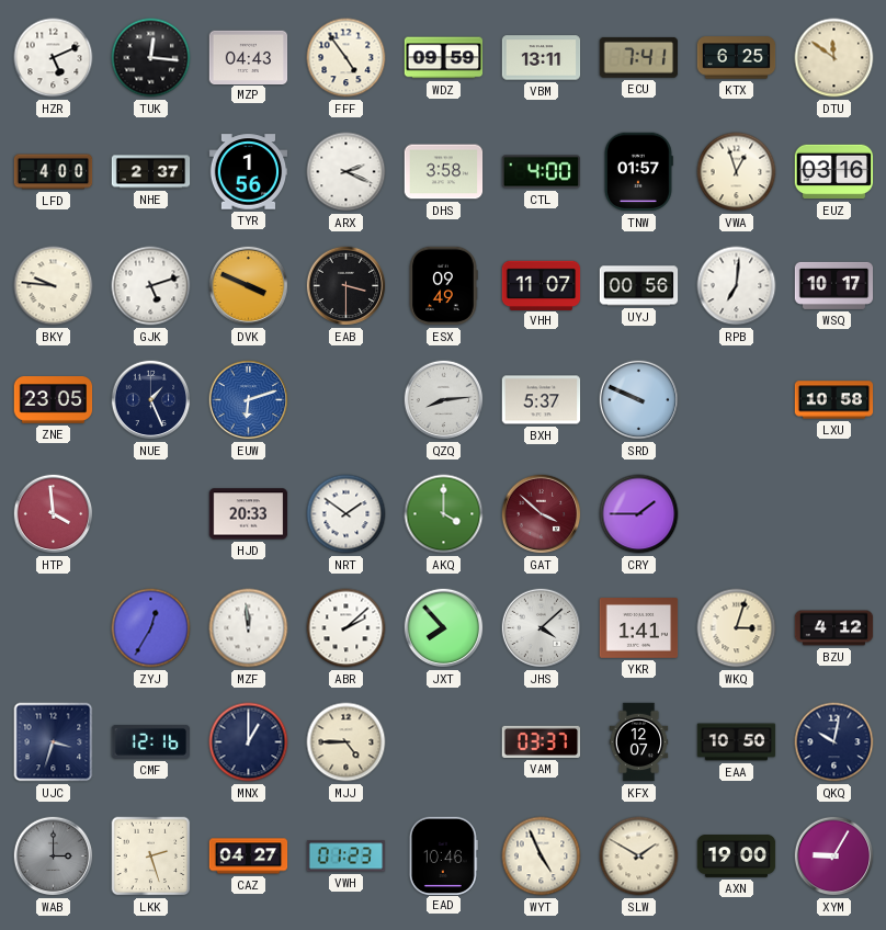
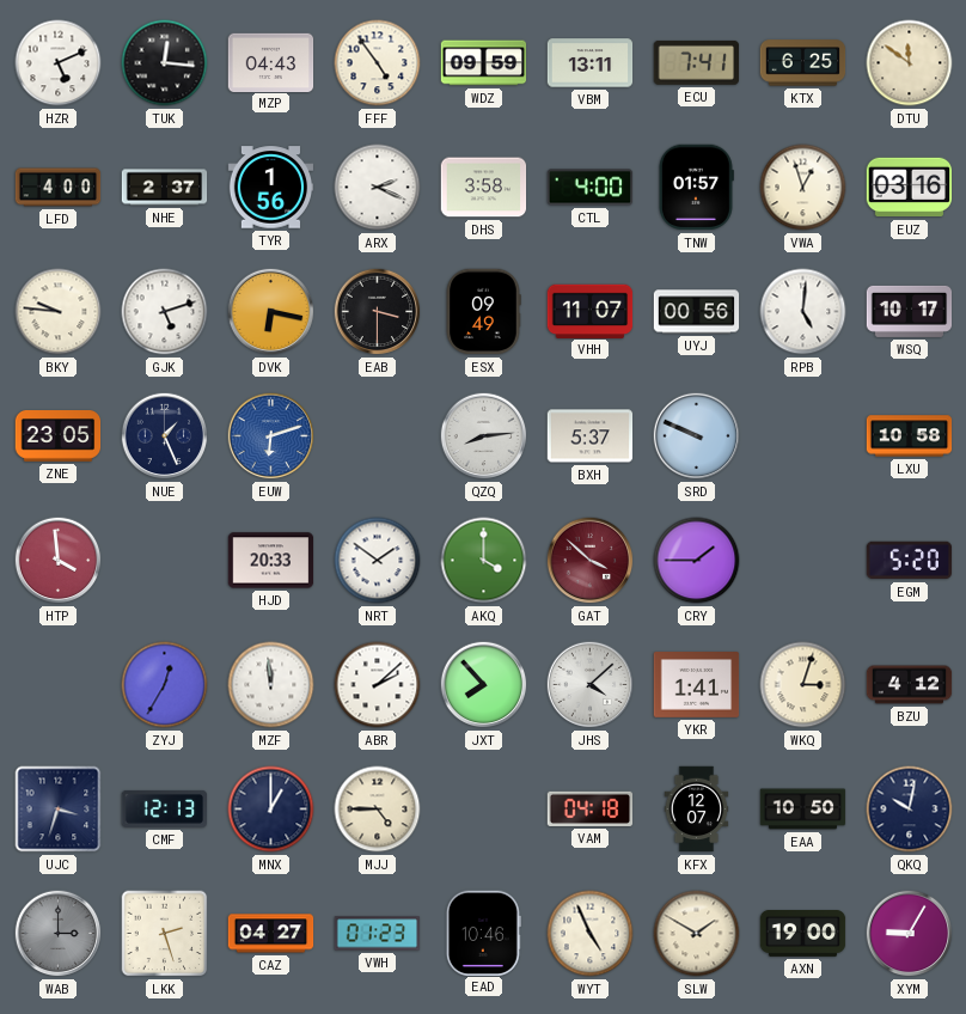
DVK: 3:49 -> 6:17 (271, 312)
RPB: 7:01 -> 5:01 (803, 312)
EGM: none -> 5:20 (910, 561)
CMF: 12:16 -> 12:13 (165, 808)
VAM: 03:37 -> 04:18 (591, 808)
